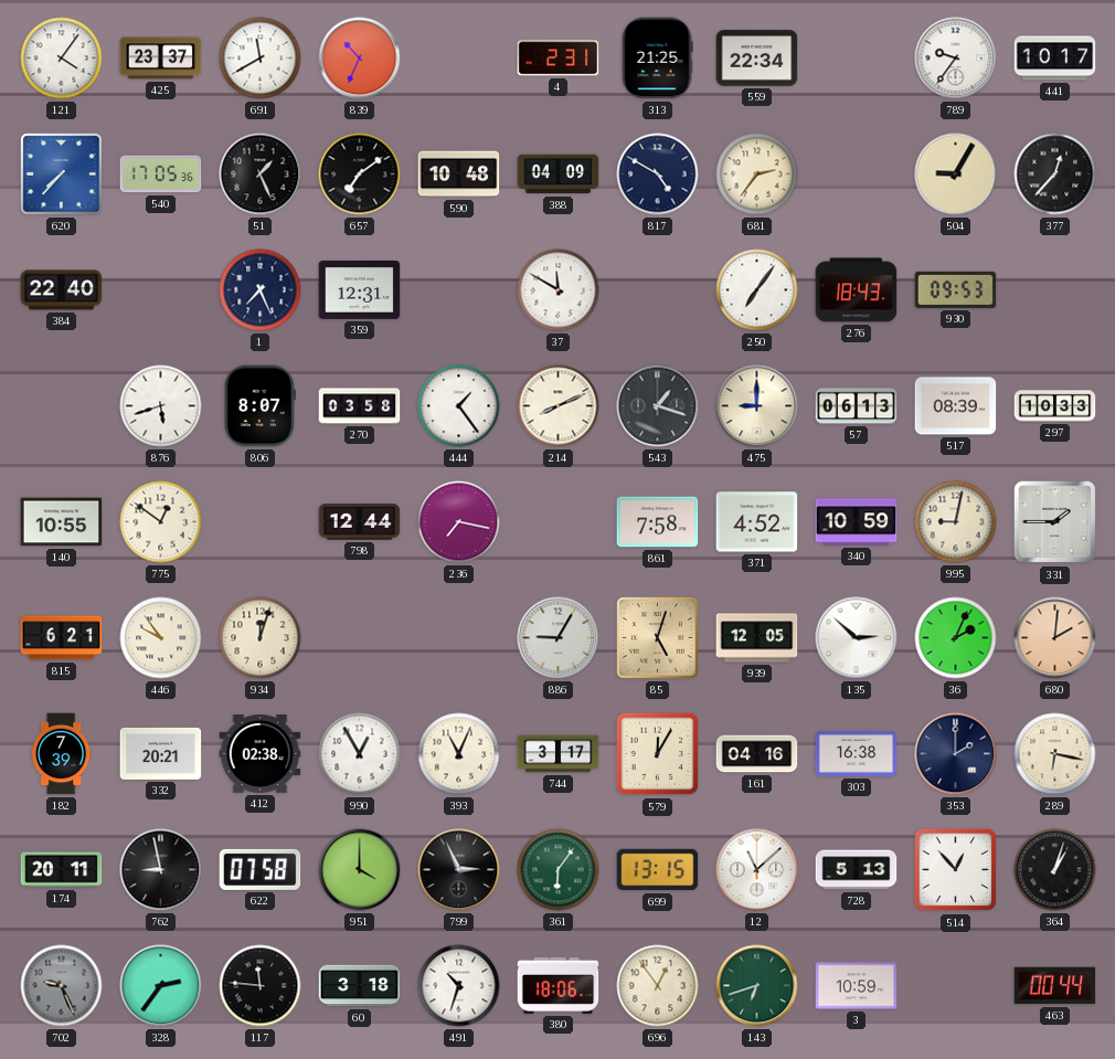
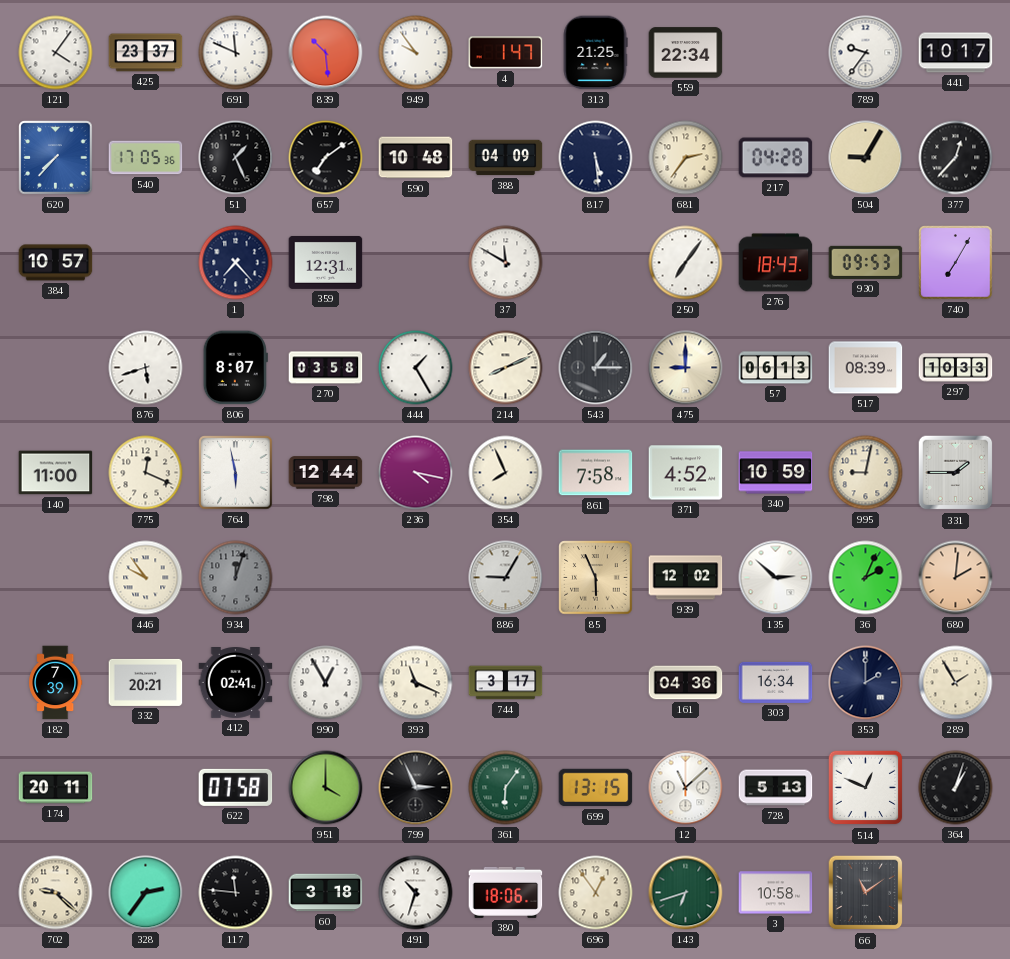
691: 11:40 -> 11:49 (236, 53)
839: 10:34 -> 10:29 (326, 53)
949: none -> 9:54 (416, 53)
4: 2:31 -> 1:47 (506, 53)
817: 4:50 -> 5:29 (596, 158)
217: none -> 04:28 (776, 158)
384: 22:40 -> 10:57 (56, 263)
1: 7:26 -> 7:23 (236, 263)
740: none -> 7:05 (956, 263)
444: 1:24 -> 1:25 (416, 368)
543: 1:18 -> 1:15 (596, 368)
140: 10:55 -> 11:00 (56, 473)
775: 12:51 -> 12:19 (146, 473)
764: none -> 5:58 (236, 473)
236: 7:17 -> 4:17 (416, 473)
354: none -> 7:56 (506, 473)
815: 6:21 -> none (62, 638)
934 dial: cream -> grey (236, 578)
85: 5:03 -> 5:56 (596, 578)
939: 12:05 -> 12:02 (686, 578)
412: 02:38 -> 02:41 (236, 683)
393: 11:04 -> 11:19 (416, 683)
579: 12:05 -> none (658, 754)
161: 04:16 -> 04:36 (686, 683)
303: 16:38 -> 16:34 (776, 682)
289: 6:17 -> 1:55 (956, 683)
762: 8:58 -> none (161, 870)
514: 12:53 -> 12:49 (866, 788)
702: 9:26 -> 9:22 (56, 893)
702 dial: grey -> cream (56, 893)
3: 10:59 -> 10:58 (776, 893)
66: none -> 11:09 (866, 893)
463: 00:44 -> none (1055, 986)
